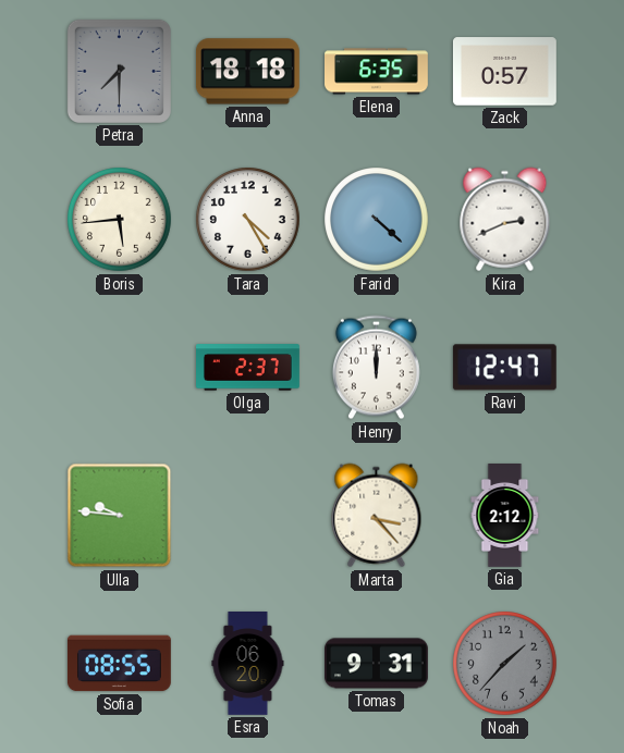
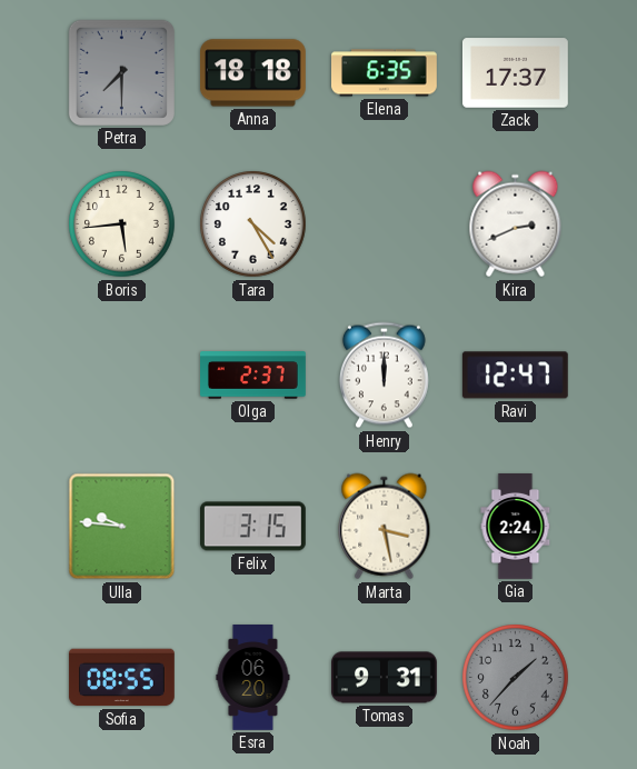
Zack: 0:57 -> 17:37 (515, 73)
Farid: 4:22 -> none (377, 220)
Felix: none -> 3:15 (252, 527)
Marta: 3:23 -> 3:28 (385, 527)
Gia: 2:12 -> 2:24 (516, 527)
